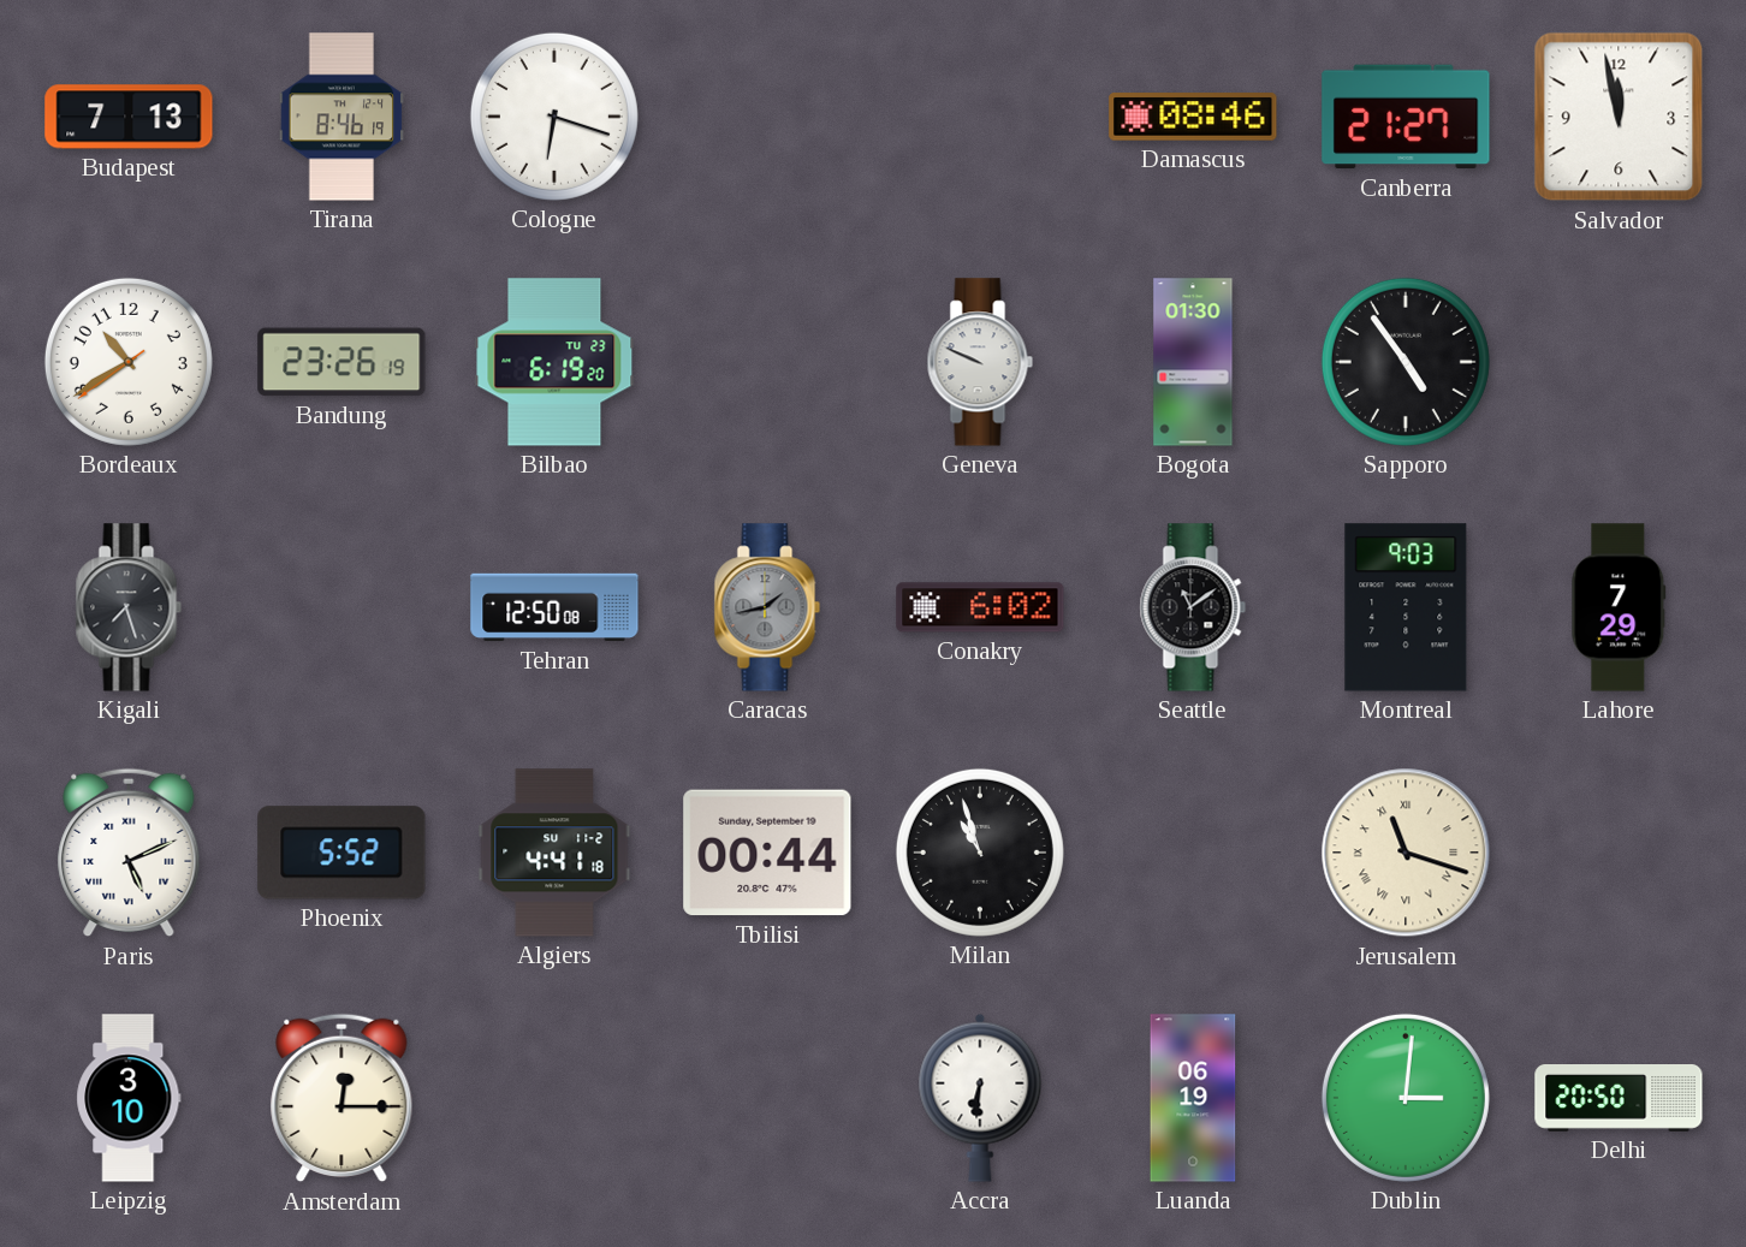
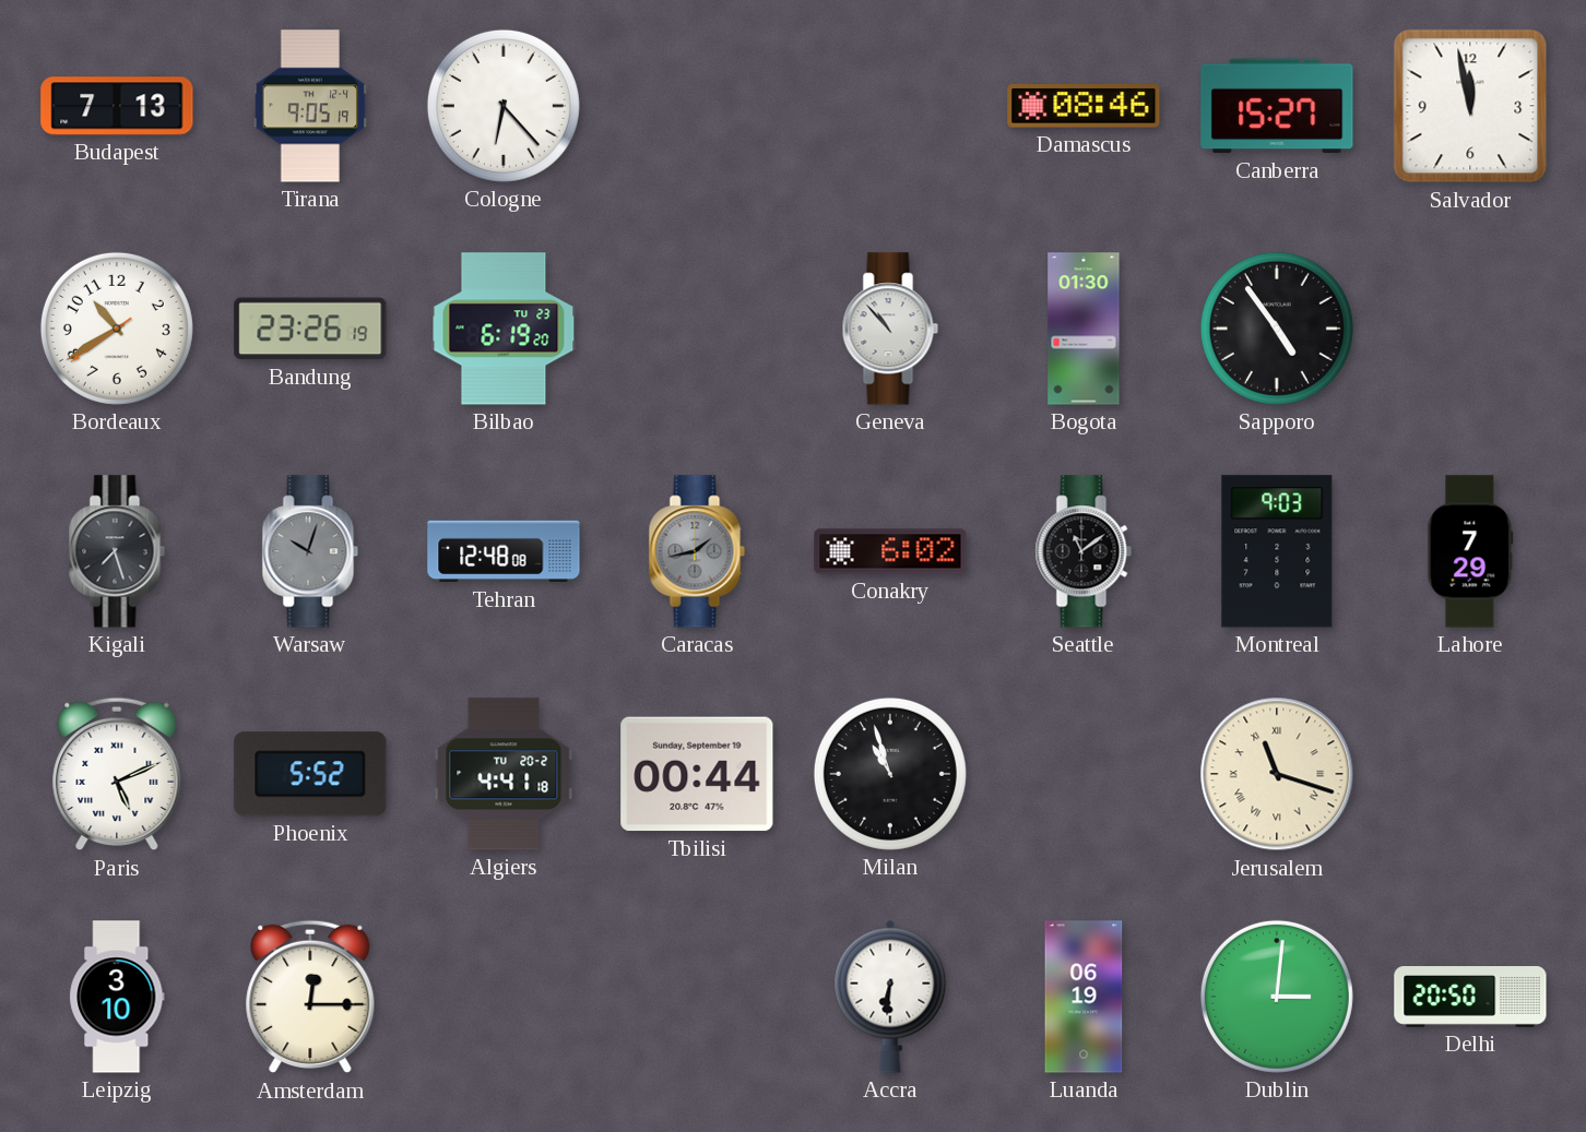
Tirana: 8:46 -> 9:05 (310, 106)
Cologne: 6:18 -> 6:23 (504, 106)
Canberra: 21:27 -> 15:27 (1277, 106)
Geneva: 9:49 -> 10:53 (890, 329)
Warsaw: none -> 10:03 (310, 551)
Tehran: 12:50 -> 12:48 (504, 551)
Algiers date: SU 11-2 -> TU 20-2 (504, 774)
